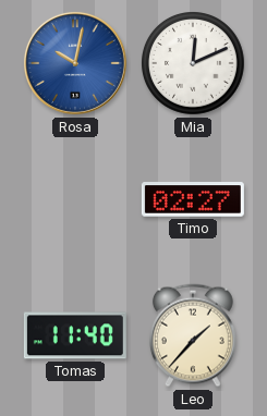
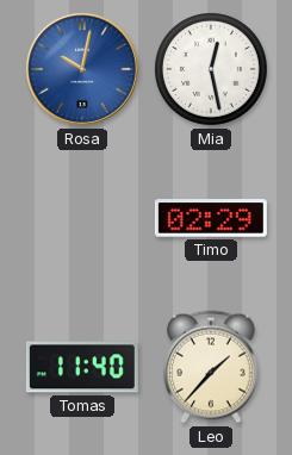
Mia: 12:11 -> 12:28 (212, 70)
Timo: 02:27 -> 02:29 (211, 218)
